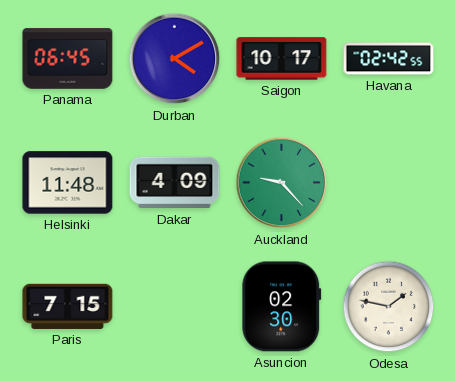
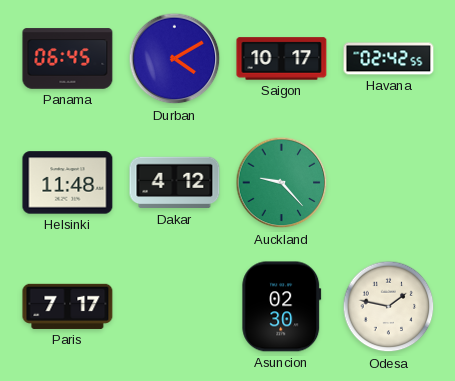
Dakar: 4:09 -> 4:12 (175, 183)
Paris: 7:15 -> 7:17 (68, 306)
